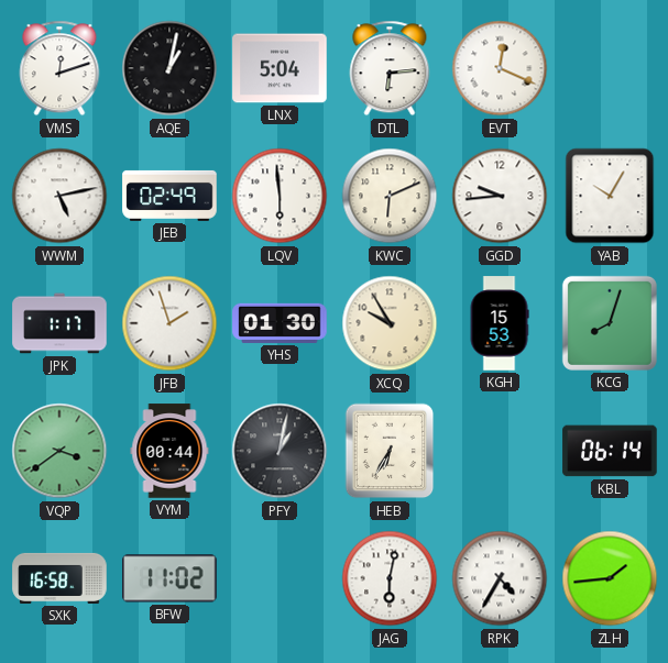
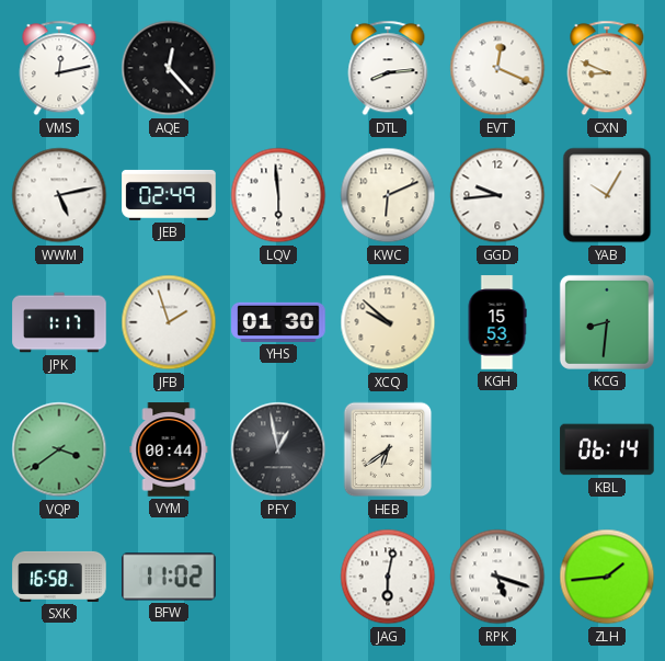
VMS: 12:12 -> 12:13 (59, 68)
AQE: 1:02 -> 12:23 (169, 68)
LNX: 5:04 -> none (280, 68)
DTL: 6:14 -> 8:14 (388, 68)
CXN: none -> 8:49 (607, 68)
XCQ: 9:55 -> 9:52 (388, 322)
KCG: 8:03 -> 8:31 (607, 322)
PFY: 1:02 -> 12:58 (278, 449)
HEB: 6:35 -> 6:39 (388, 449)
RPK: 4:35 -> 5:18 (497, 577)
